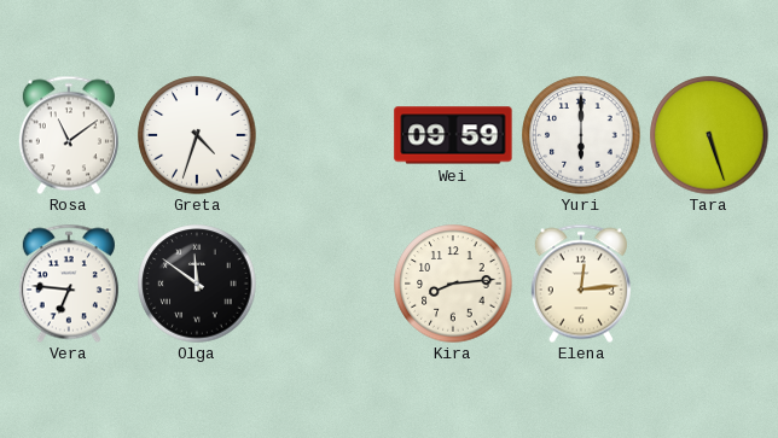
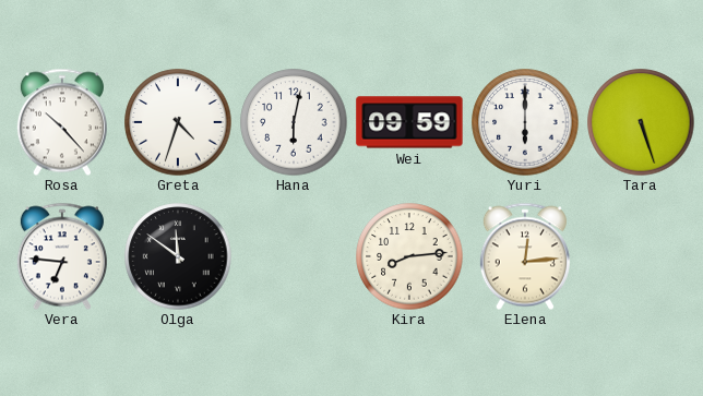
Rosa: 11:09 -> 10:23 (62, 122)
Hana: none -> 6:02 (294, 122)
